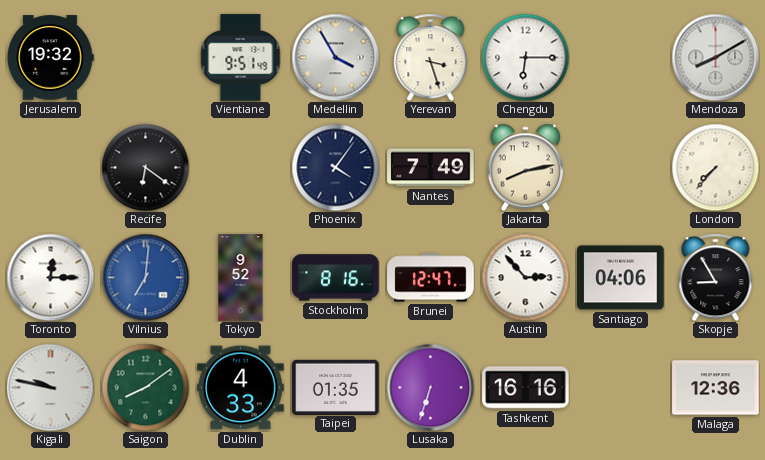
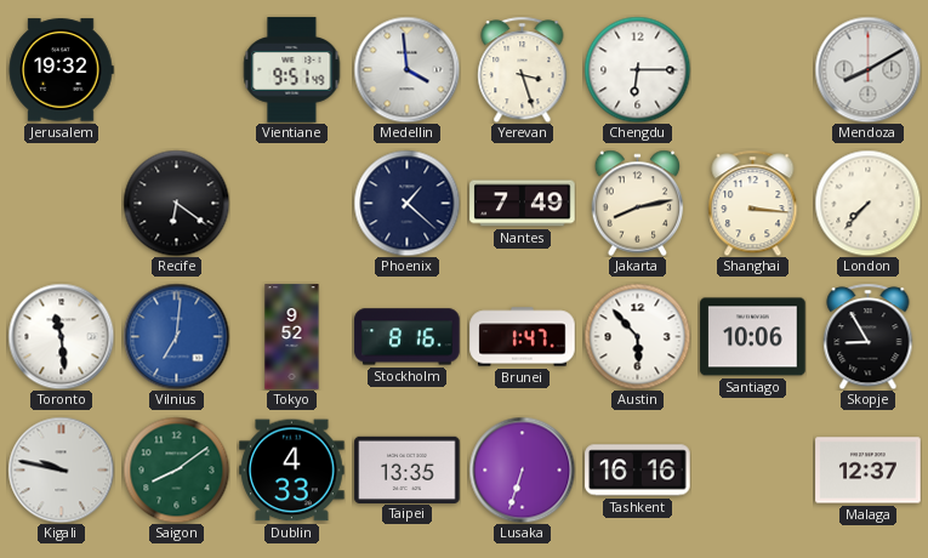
Medellin: 3:55 -> 3:59 (406, 69)
Phoenix: 4:06 -> 1:22 (406, 203)
Shanghai: none -> 3:16 (753, 203)
Toronto: 12:15 -> 11:29 (61, 336)
Brunei: 12:47 -> 1:47 (523, 337)
Austin: 2:53 -> 5:53 (637, 336)
Santiago: 04:06 -> 10:06 (753, 337)
Taipei: 01:35 -> 13:35 (408, 469)
Malaga: 12:36 -> 12:37 (869, 471)
